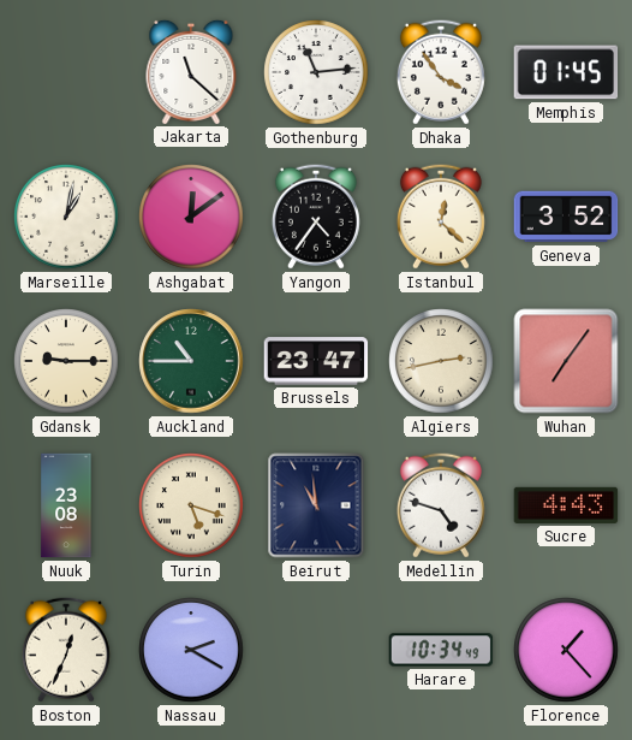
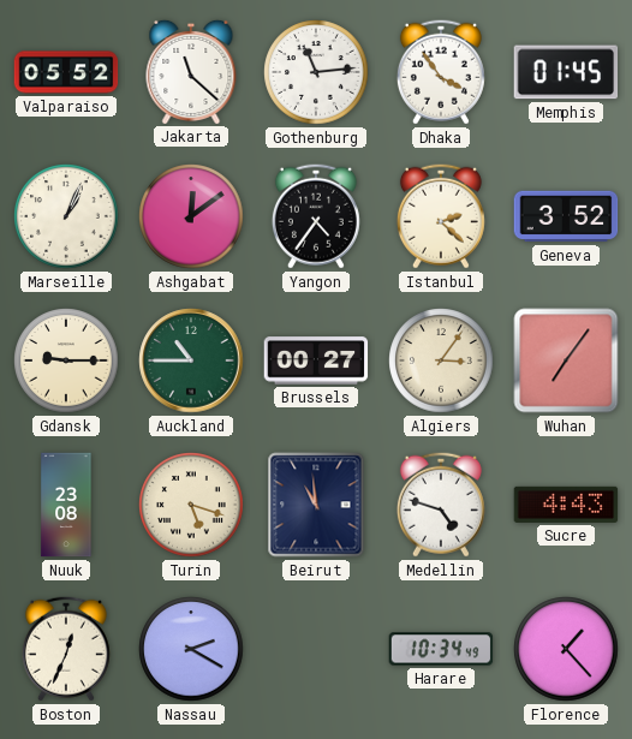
Valparaiso: none -> 05:52 (66, 72)
Marseille: 1:02 -> 1:04 (66, 216)
Istanbul: 12:22 -> 2:22 (441, 216)
Brussels: 23:47 -> 00:27 (316, 360)
Algiers: 2:43 -> 3:06 (441, 360)
